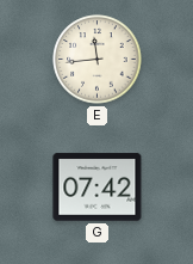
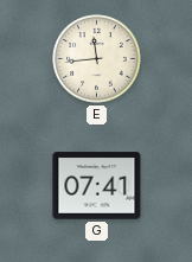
G: 07:42 -> 07:41 (97, 186)
